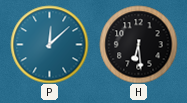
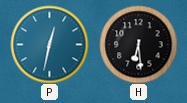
P: 12:08 -> 12:32 (49, 44)
